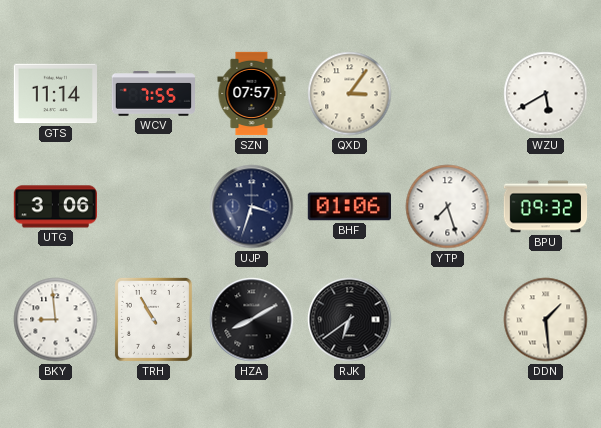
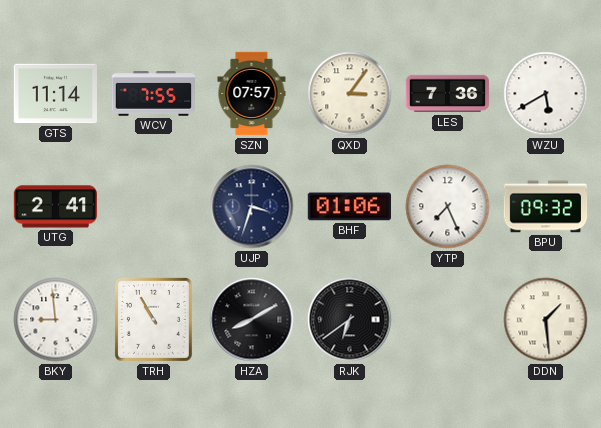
LES: none -> 7:36 (448, 94)
UTG: 3:06 -> 2:41 (56, 207)
YTP: 7:27 -> 7:26 (448, 207)
